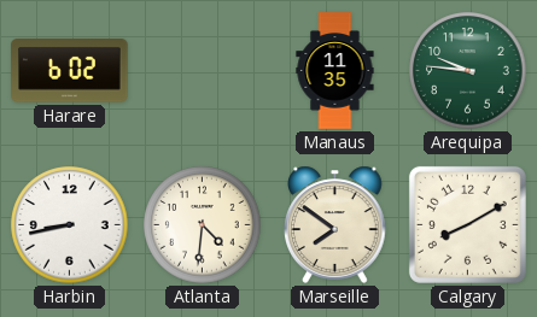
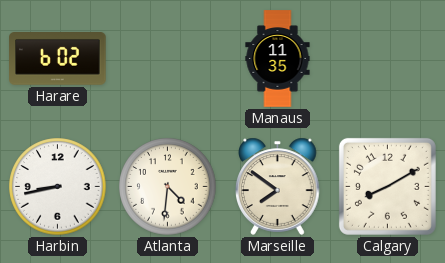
Arequipa: 9:46 -> none (468, 71)
